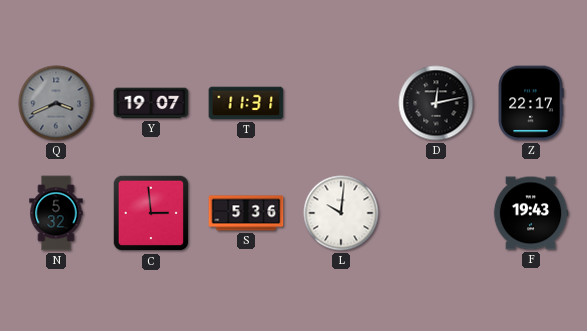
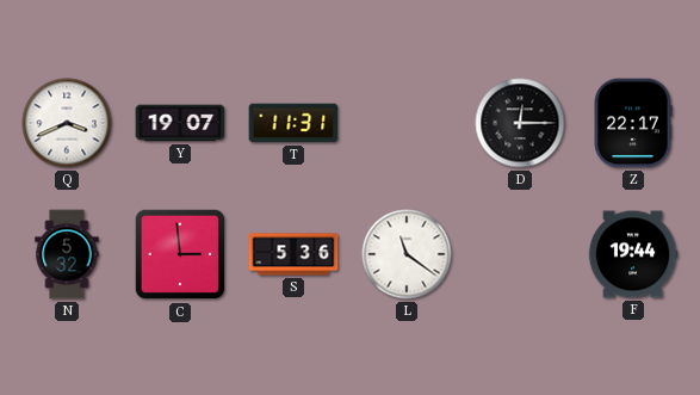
Q dial: grey -> white (67, 123)
D: 12:13 -> 12:15 (520, 123)
L: 10:01 -> 11:21 (407, 254)
F: 19:43 -> 19:44 (633, 254)
